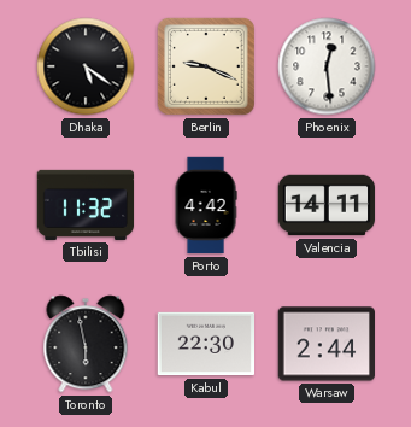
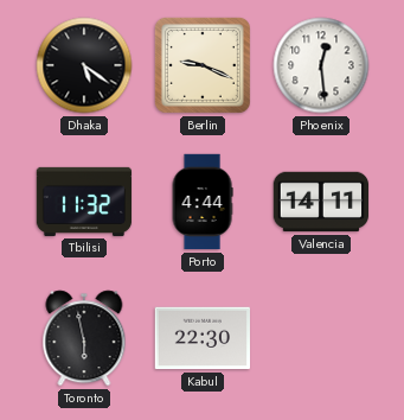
Porto: 4:42 -> 4:44 (203, 202)
Warsaw: 2:44 -> none (325, 344)
